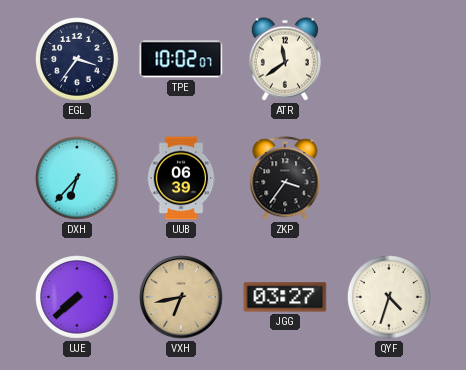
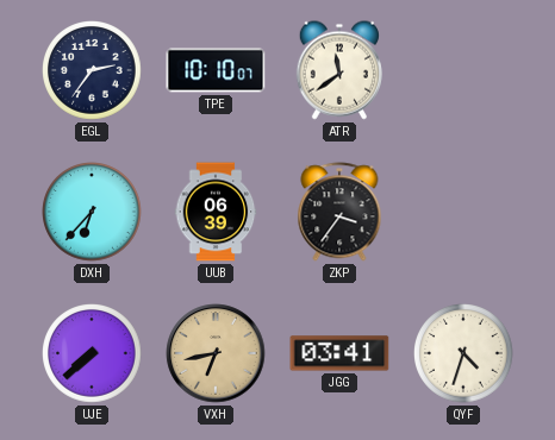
EGL: 3:36 -> 2:36 (93, 71)
TPE: 10:02 -> 10:10 (216, 70)
JGG: 03:27 -> 03:41 (339, 353)
